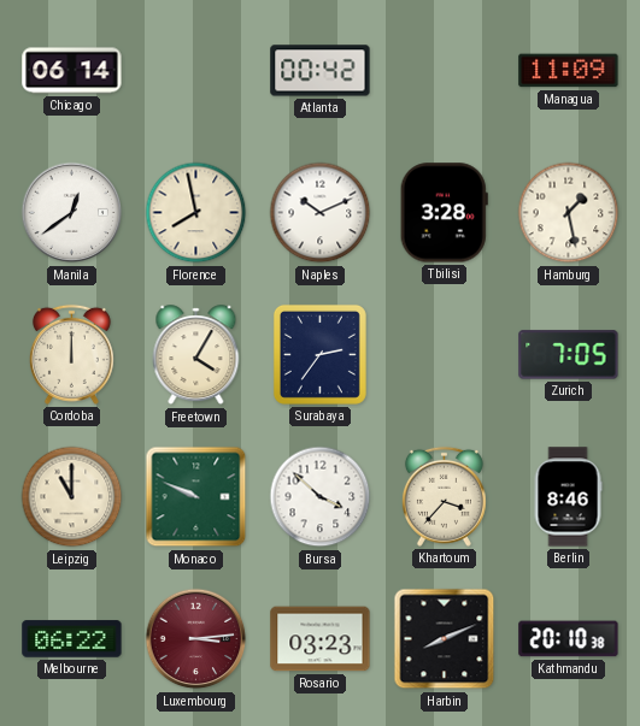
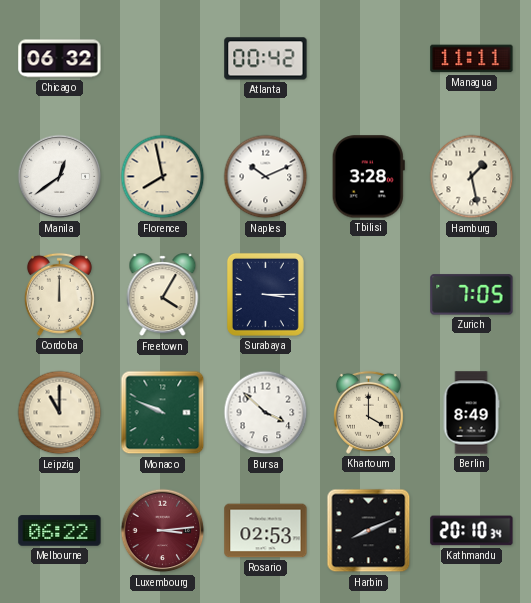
Chicago: 06:14 -> 06:32 (60, 59)
Managua: 11:09 -> 11:11 (472, 59)
Surabaya: 2:36 -> 3:15 (265, 294)
Khartoum: 3:37 -> 4:00 (368, 412)
Berlin: 8:46 -> 8:49 (471, 413)
Rosario: 03:23 -> 02:53 (266, 531)
Kathmandu: 20:10:38 -> 20:10:34 (472, 531)
